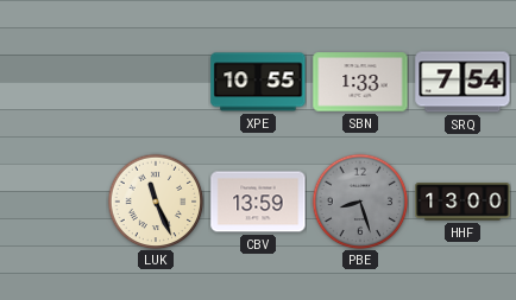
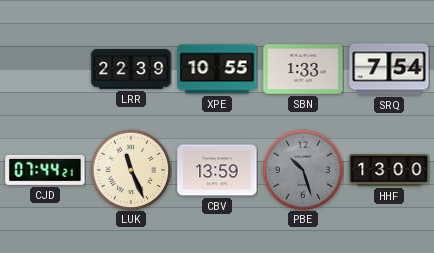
LRR: none -> 22:39 (131, 69)
CJD: none -> 07:44 (45, 170)
PBE: 8:27 -> 10:27 (303, 170)
